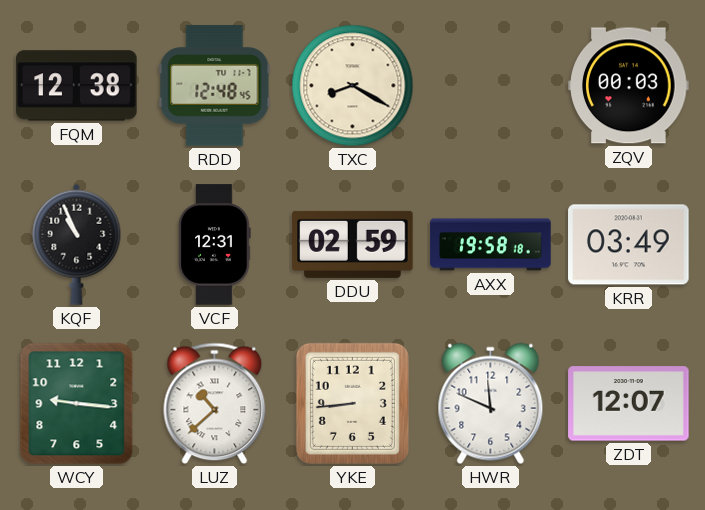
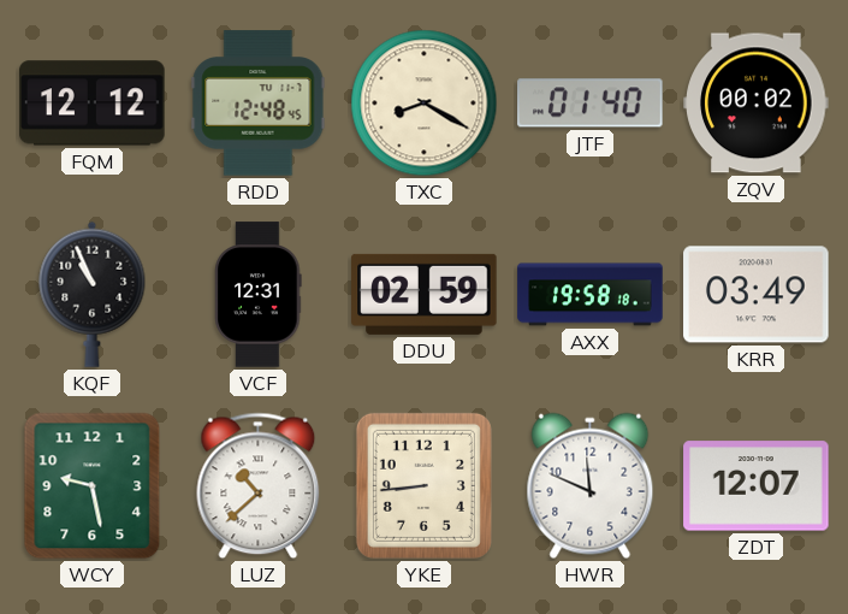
FQM: 12:38 -> 12:12 (93, 104)
JTF: none -> 01:40 (591, 104)
ZQV: 00:03 -> 00:02 (757, 104)
WCY: 9:16 -> 9:28 (93, 486)
